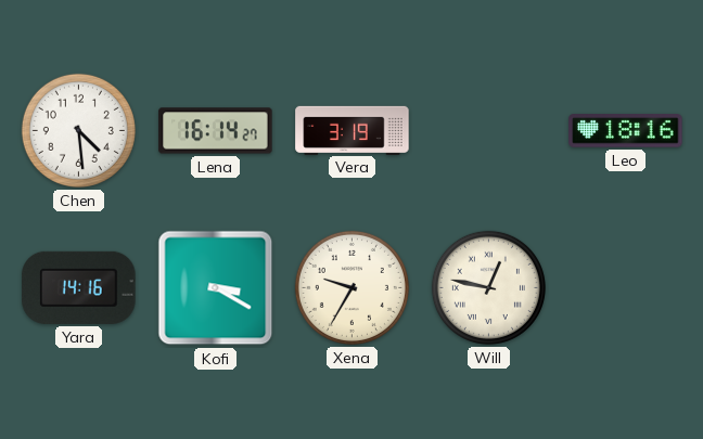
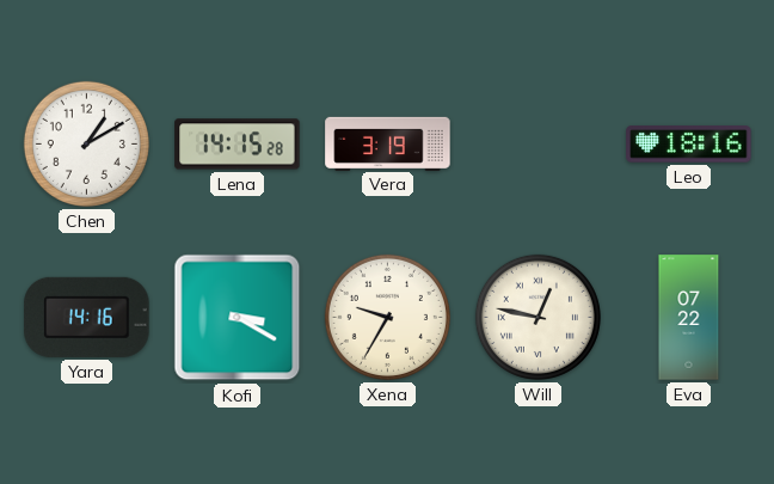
Chen: 4:29 -> 1:10 (86, 143)
Lena: 16:14 -> 14:15 (238, 145)
Eva: none -> 07:22 (689, 318)
